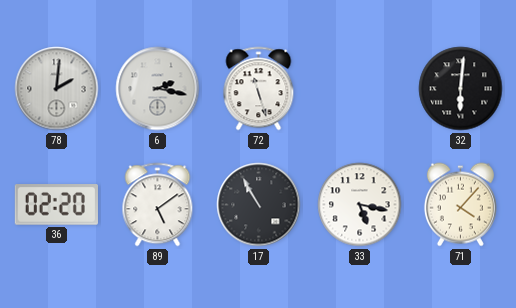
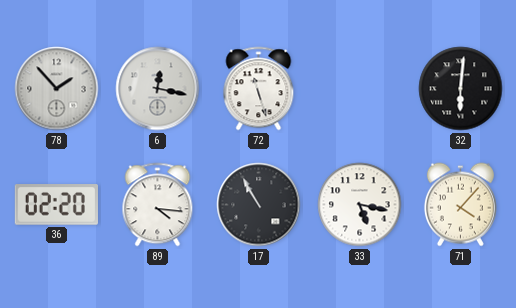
78: 2:01 -> 1:53 (57, 89)
6: 2:17 -> 12:17 (158, 89)
89: 5:09 -> 4:16 (158, 205)
